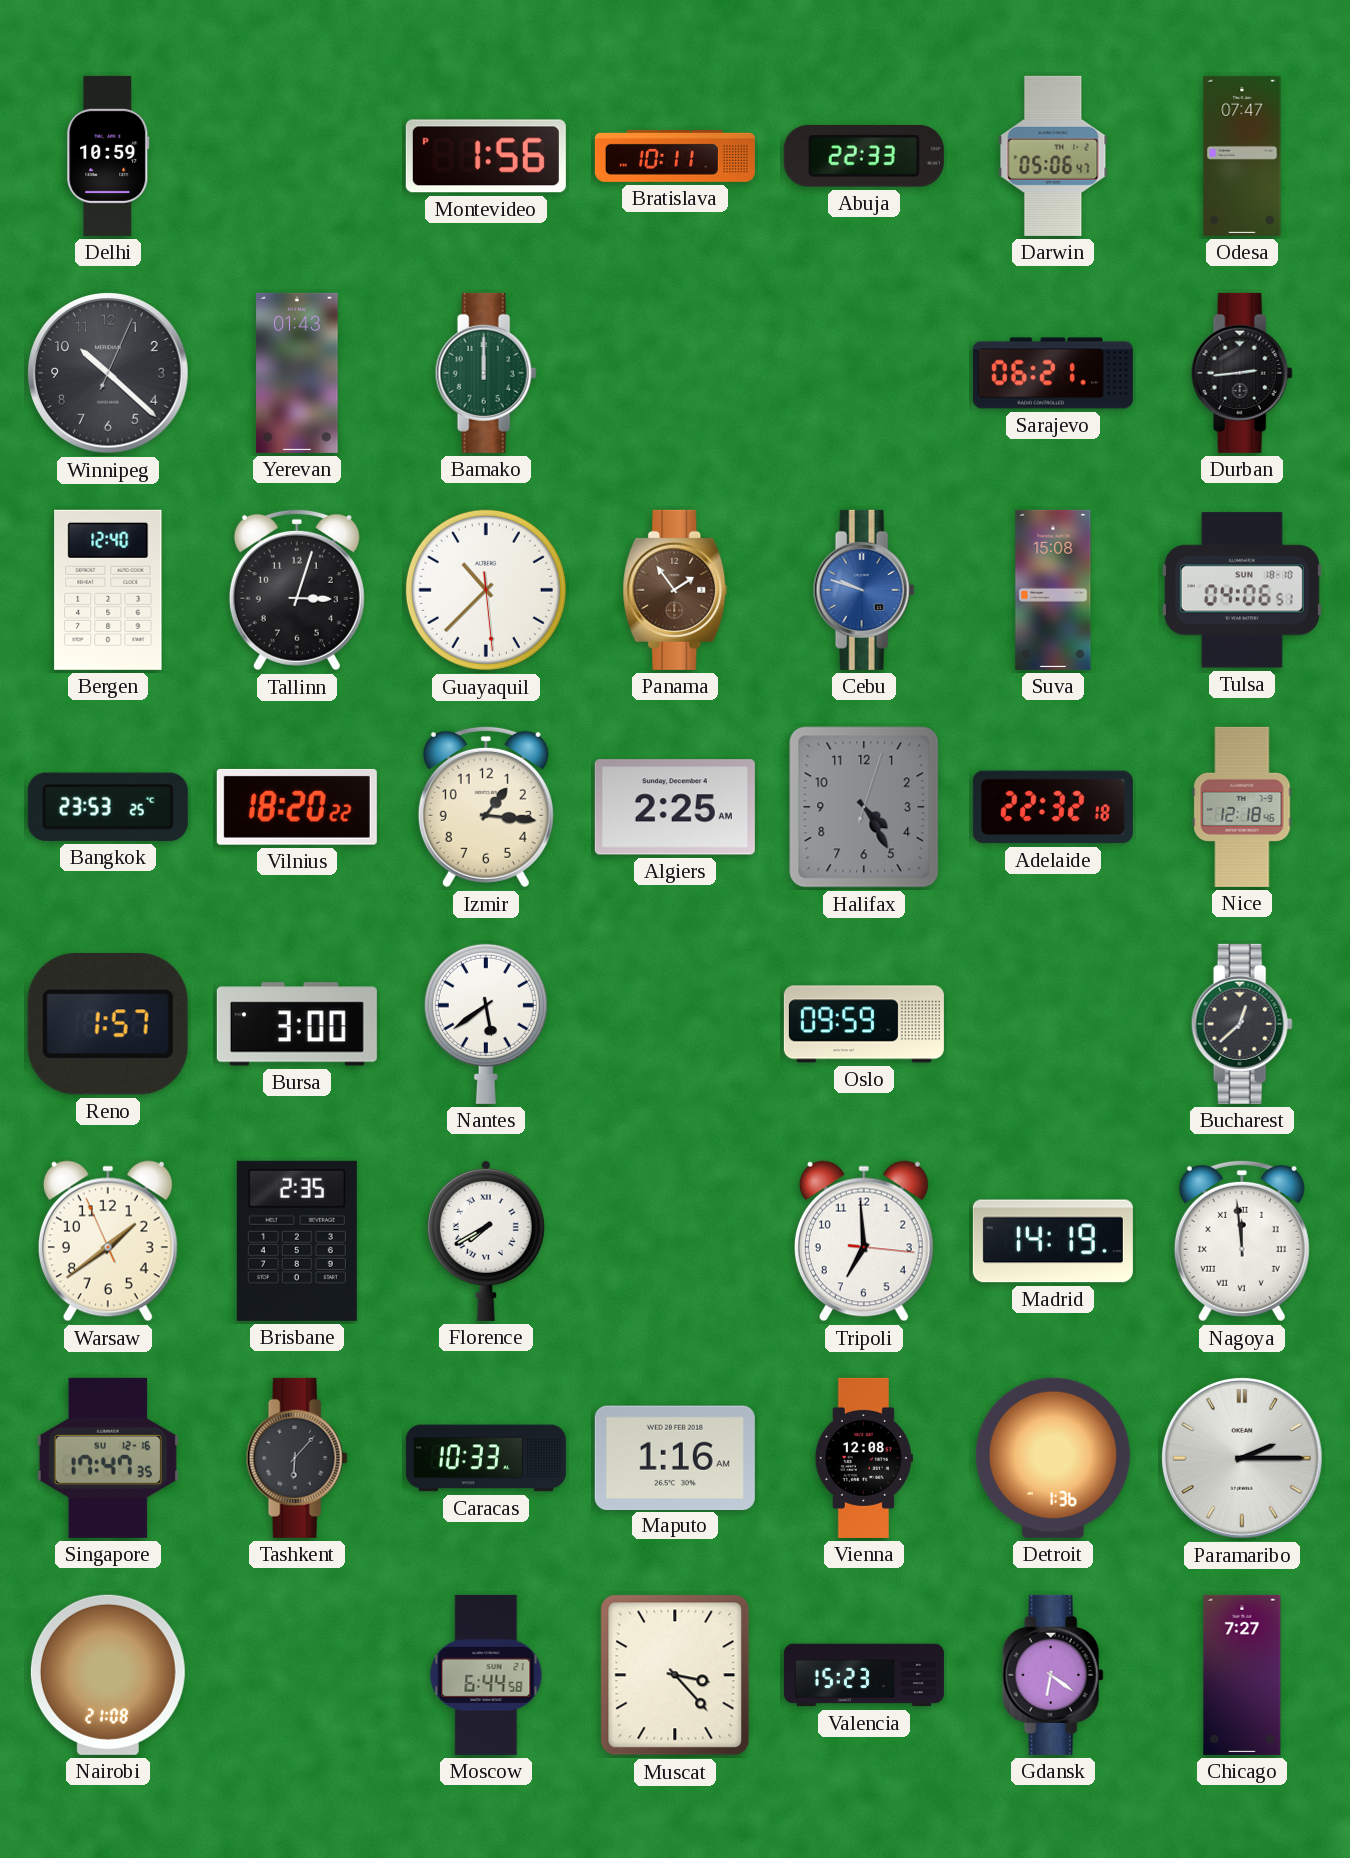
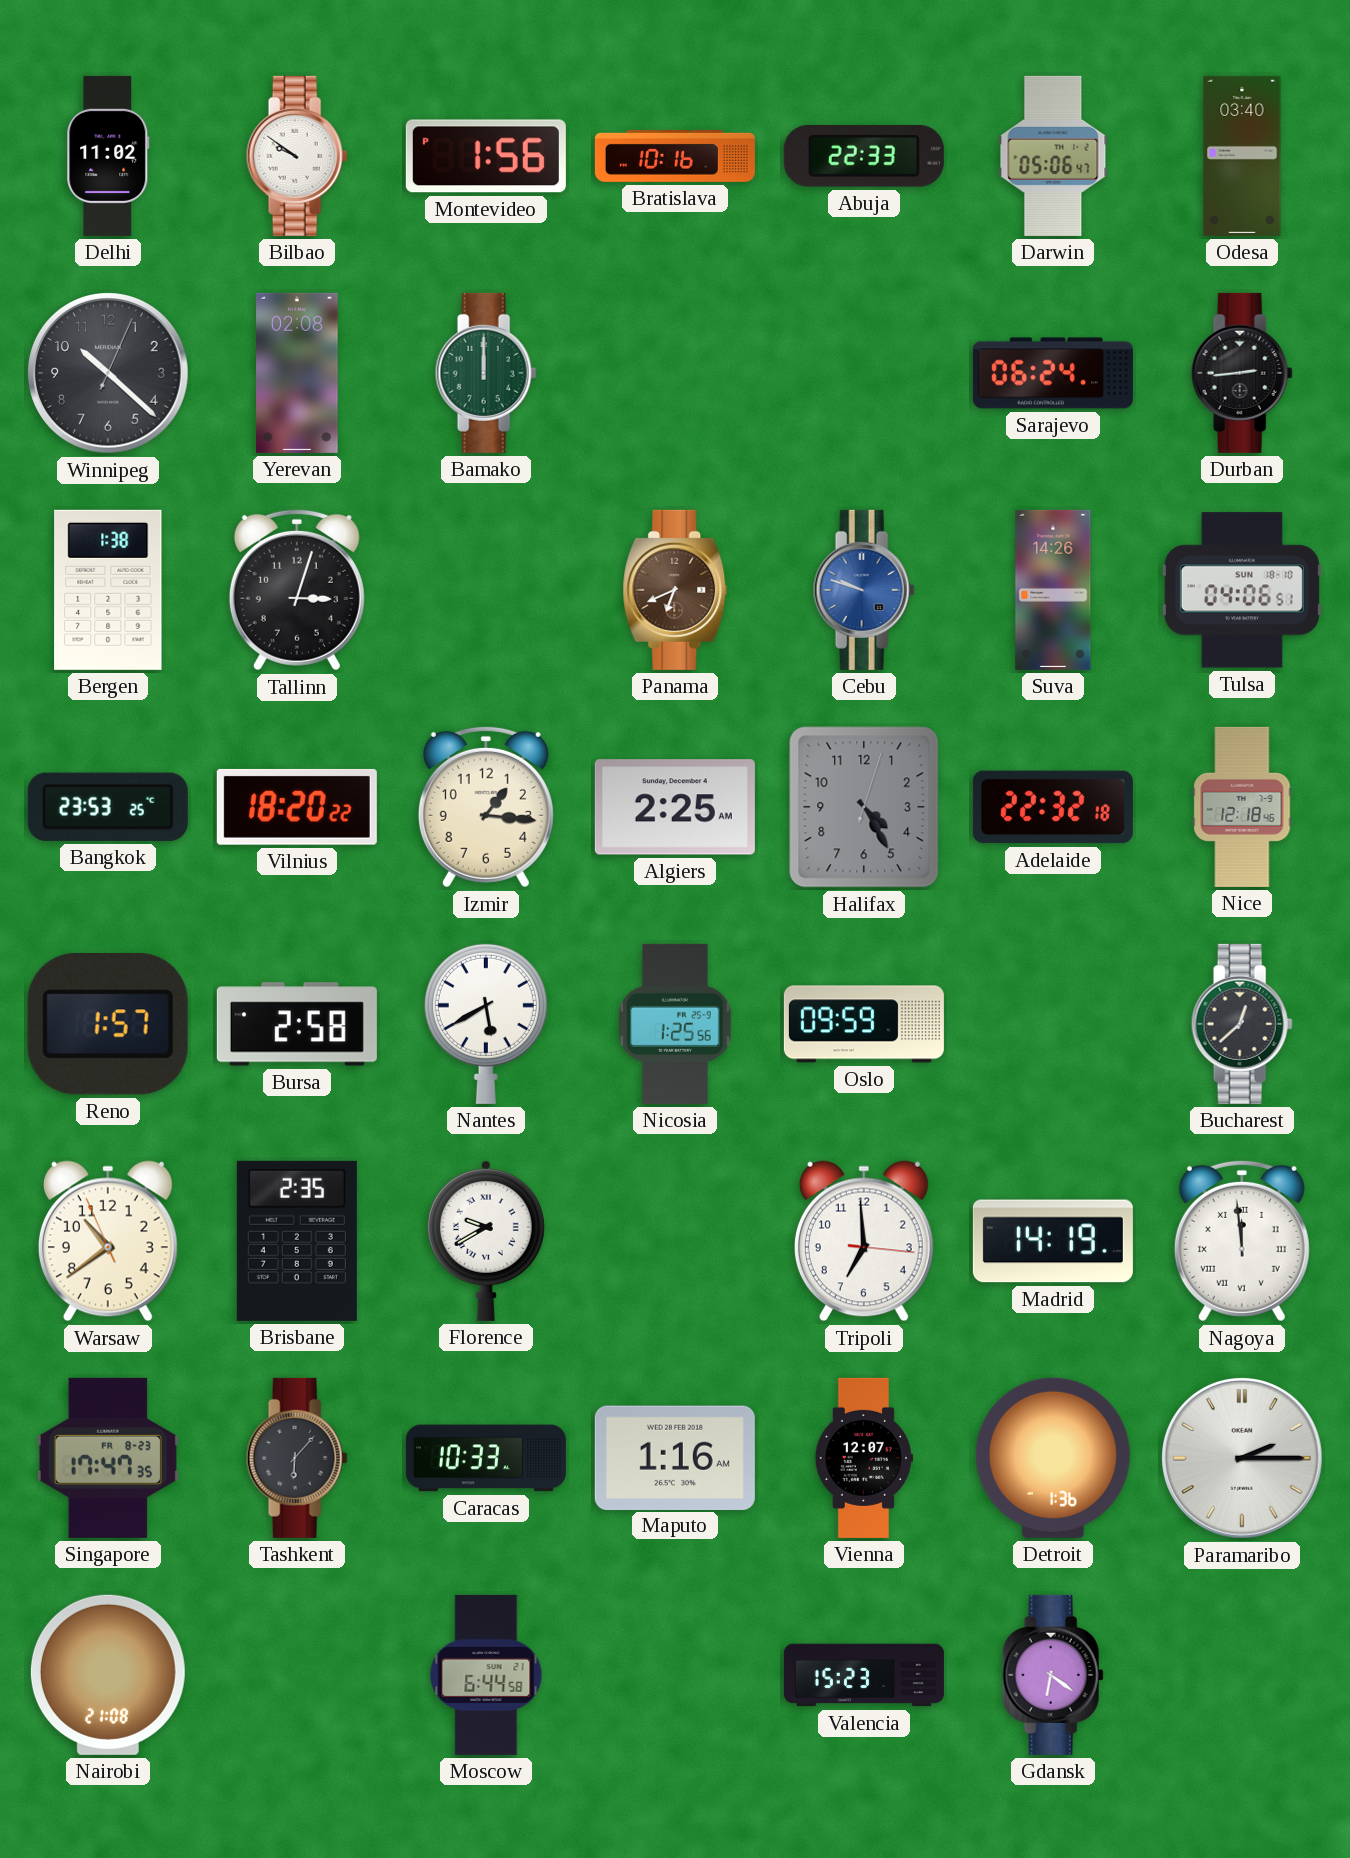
Delhi: 10:59 -> 11:02 (108, 156)
Bilbao: none -> 9:51 (297, 156)
Bratislava: 10:11 -> 10:16 (675, 156)
Odesa: 07:47 -> 03:40 (1242, 156)
Yerevan: 01:43 -> 02:08 (297, 373)
Sarajevo: 06:21 -> 06:24 (1053, 373)
Bergen: 12:40 -> 1:38 (108, 590)
Guayaquil: 10:37 -> none (486, 590)
Panama: 1:54 -> 6:41 (675, 590)
Suva: 15:08 -> 14:26 (1053, 590)
Bursa: 3:00 -> 2:58 (297, 1024)
Nantes: 5:39 -> 5:40 (486, 1023)
Nicosia: none -> 1:25 (675, 1024)
Warsaw: 1:38 -> 10:38 (108, 1241)
Florence: 7:40 -> 9:40 (486, 1240)
Singapore date: SU 12-16 -> FR 8-23 (108, 1458)
Vienna: 12:08 -> 12:07 (864, 1458)
Muscat: 3:23 -> none (675, 1675)
Chicago: 7:27 -> none (1242, 1675)
